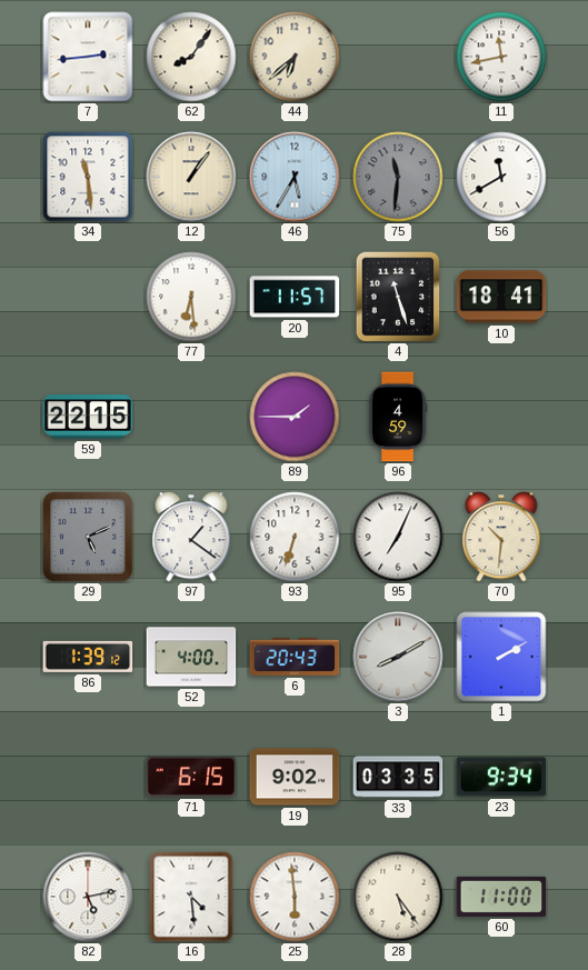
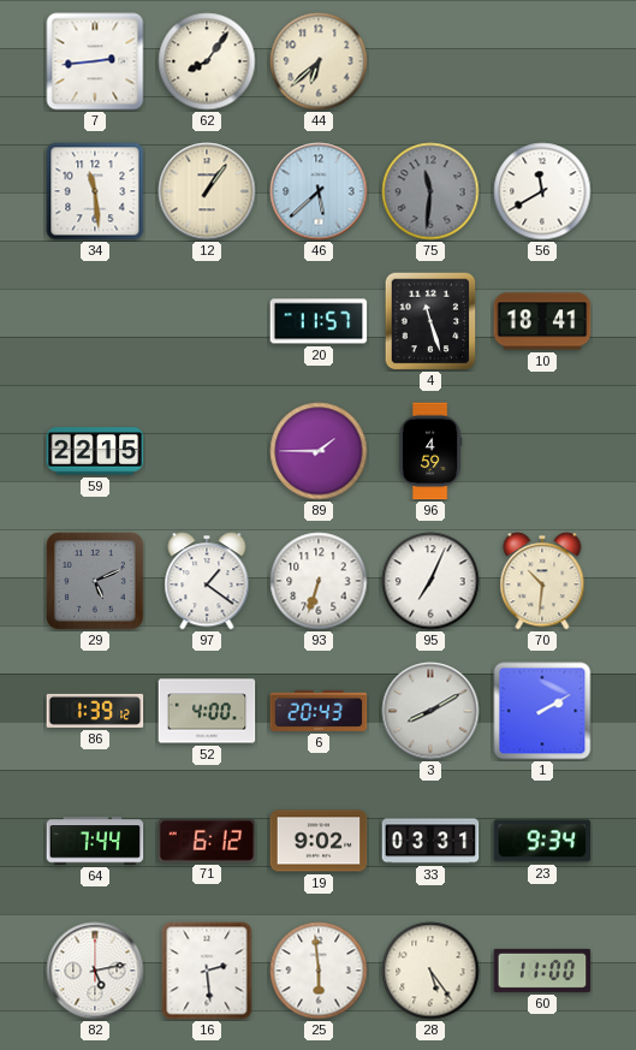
11: 11:43 -> none (501, 57)
46: 5:35 -> 5:38 (319, 191)
77: 6:29 -> none (191, 297)
64: none -> 7:44 (95, 841)
71: 6:15 -> 6:12 (207, 841)
33: 03:35 -> 03:31 (430, 841)
16: 4:29 -> 2:29 (207, 971)
